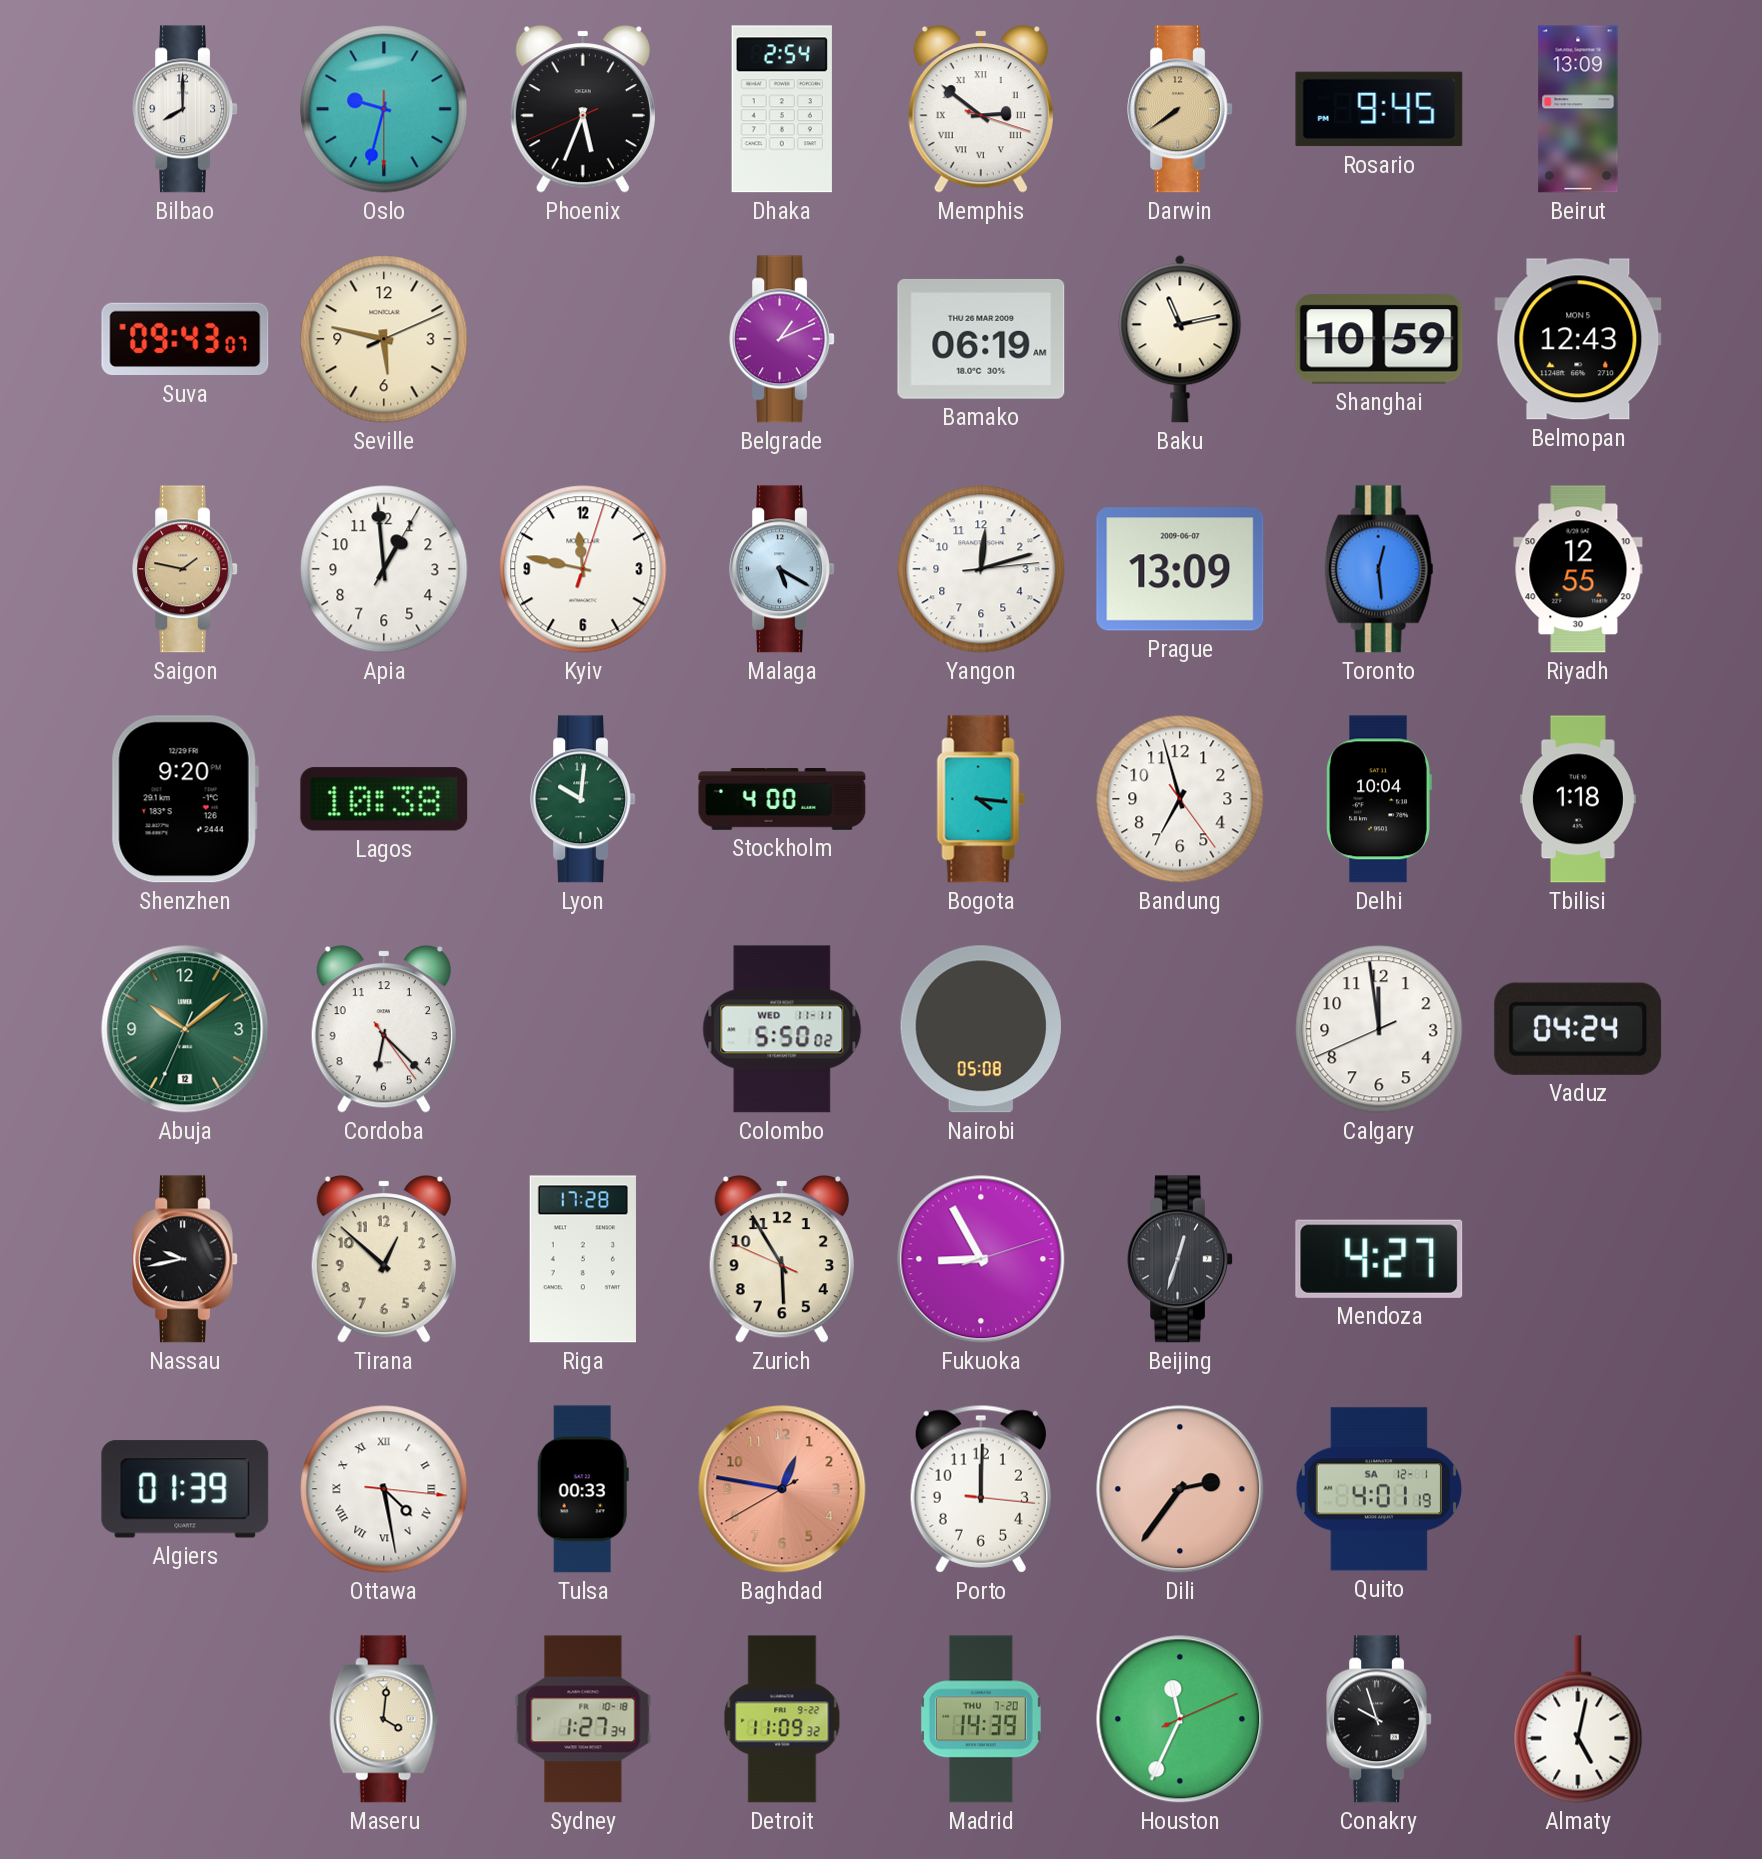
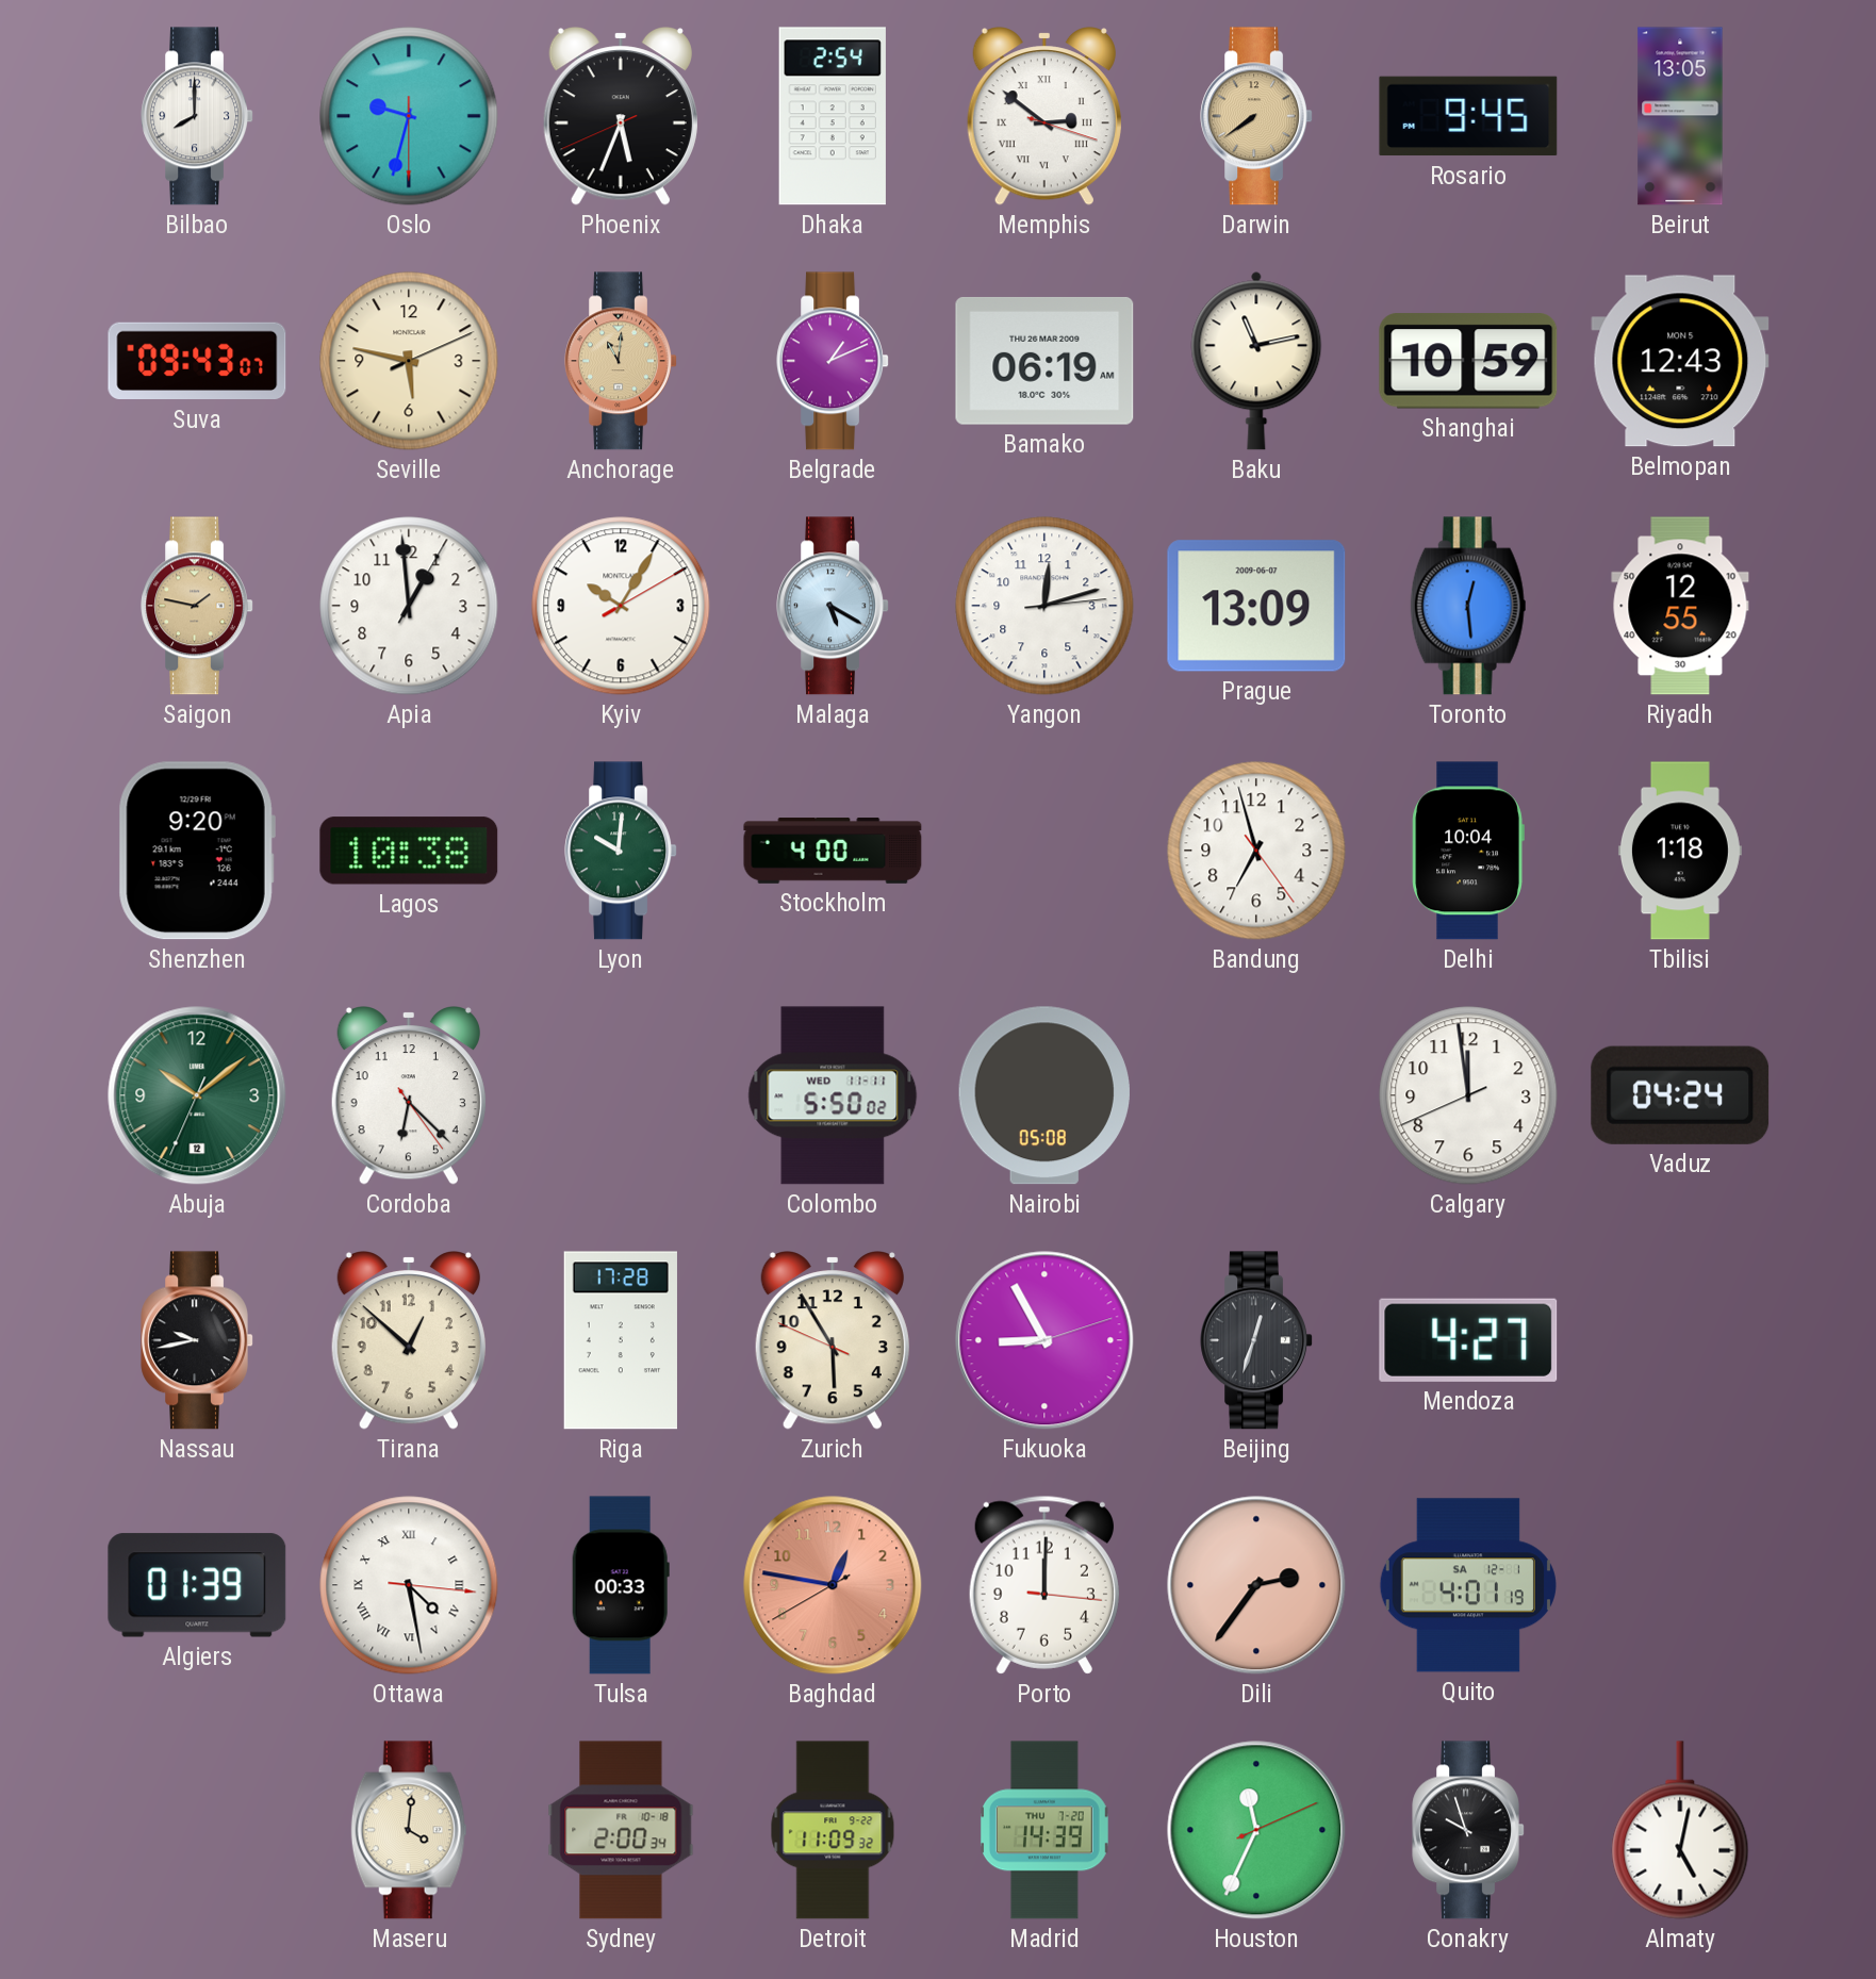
Beirut: 13:09 -> 13:05 (1680, 116)
Anchorage: none -> 11:01 (621, 361)
Kyiv: 11:47 -> 10:05 (621, 606)
Bogota: 4:16 -> none (981, 799)
Sydney: 1:27 -> 2:00 (621, 1830)
